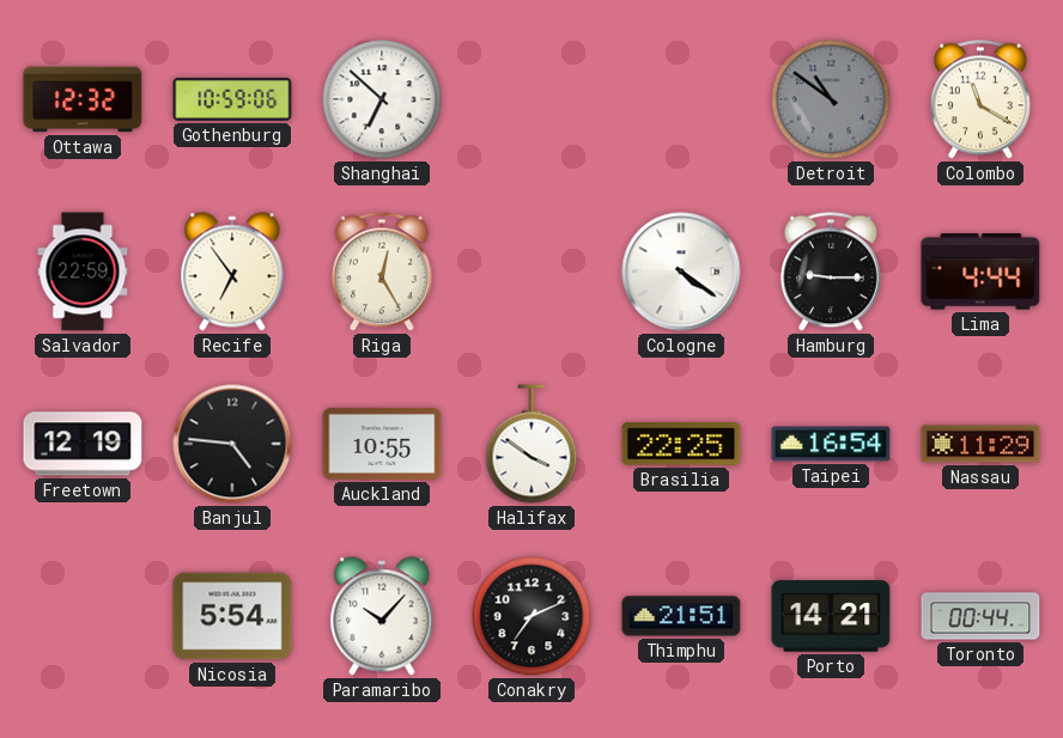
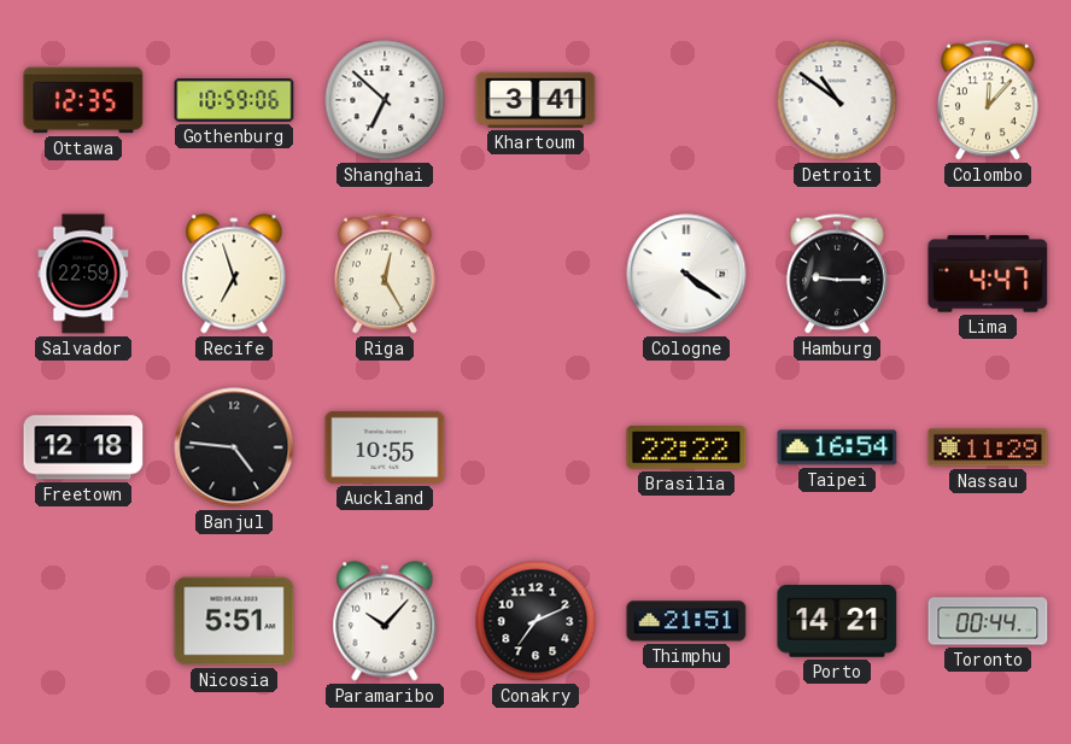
Ottawa: 12:32 -> 12:35 (83, 100)
Khartoum: none -> 3:41 (535, 100)
Detroit dial: grey -> white (837, 100)
Colombo: 11:20 -> 12:07 (988, 100)
Recife: 6:54 -> 6:57 (234, 274)
Lima: 4:44 -> 4:47 (988, 274)
Freetown: 12:19 -> 12:18 (83, 447)
Halifax: 3:51 -> none (531, 444)
Brasilia: 22:25 -> 22:22 (686, 447)
Nicosia: 5:54 -> 5:51 (234, 621)
